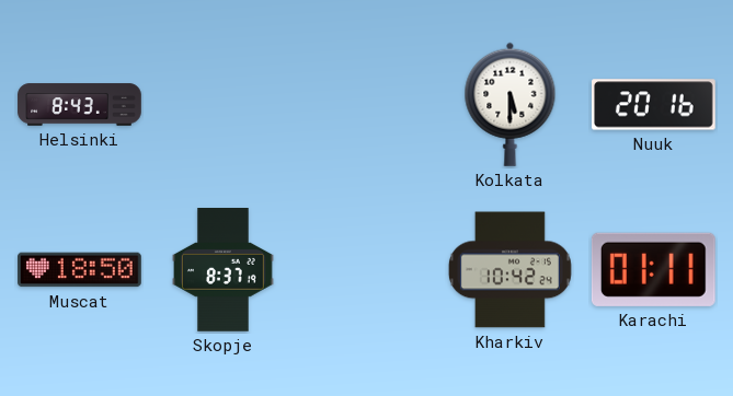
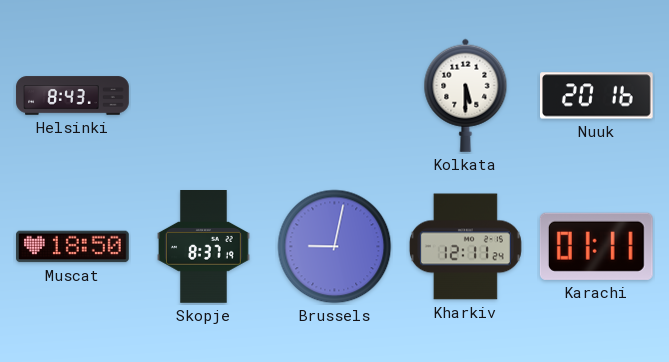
Brussels: none -> 9:02 (335, 247)
Kharkiv: 10:42 -> 12:11 (465, 247)
